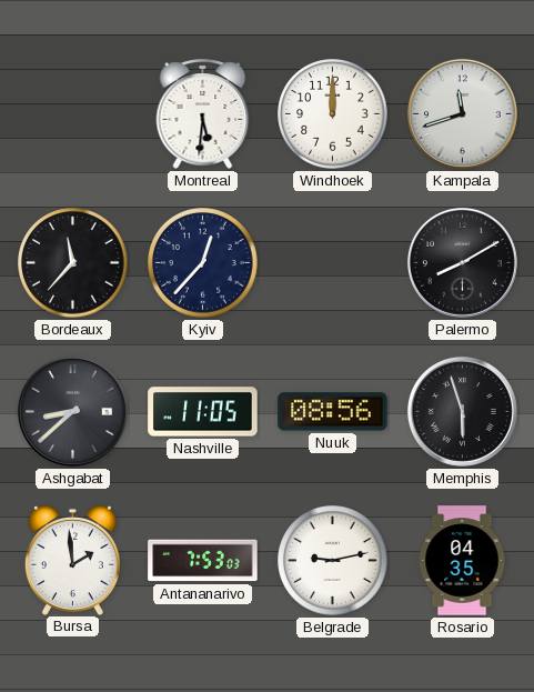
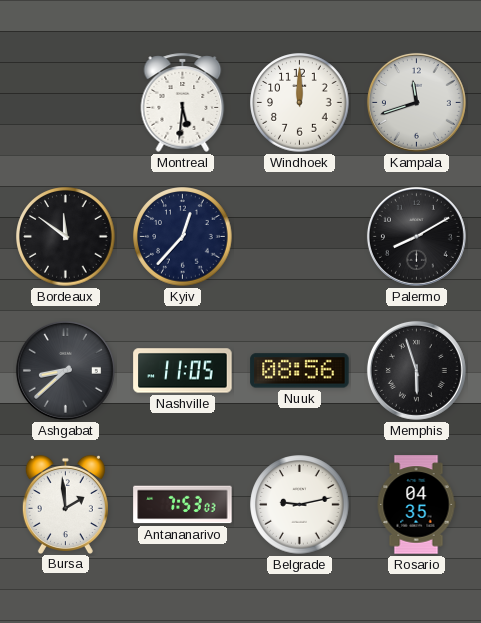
Bordeaux: 11:37 -> 11:51 (66, 237)
